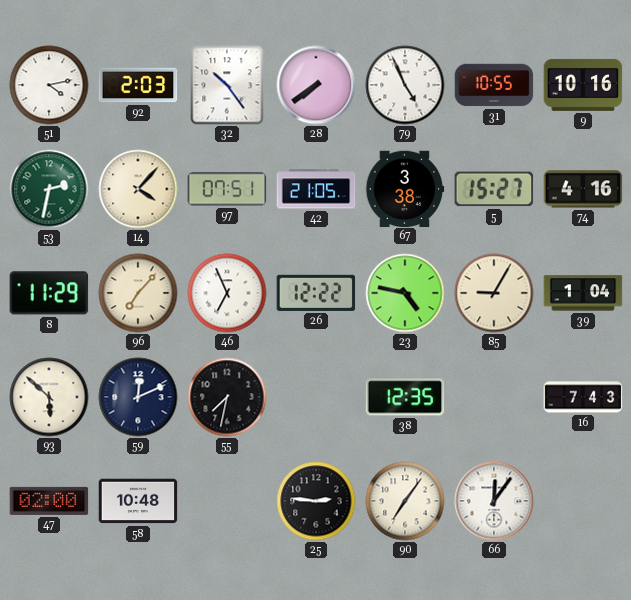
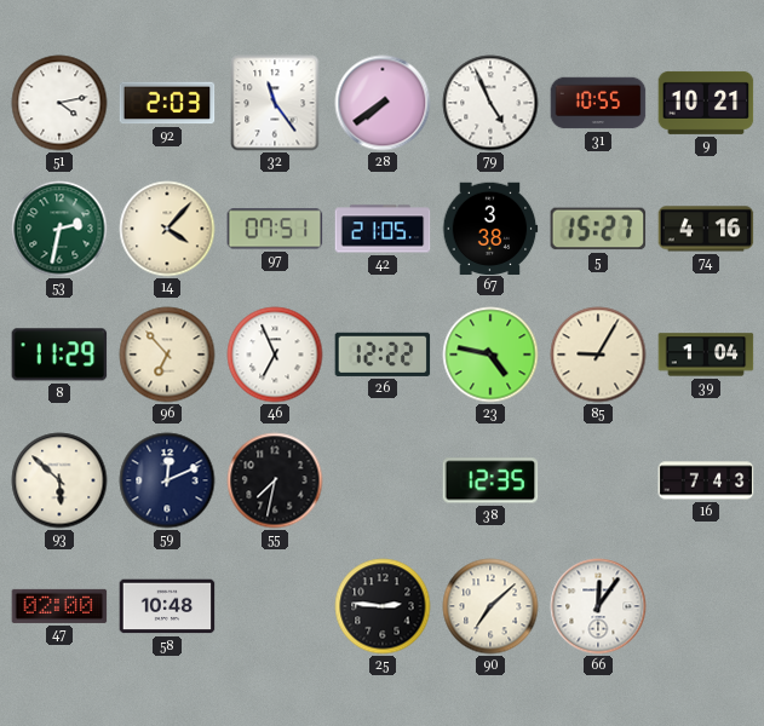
32: 10:24 -> 11:24 (275, 103)
9: 10:16 -> 10:21 (706, 103)
96: 7:07 -> 6:53 (167, 355)
90: 7:06 -> 7:08 (490, 606)
